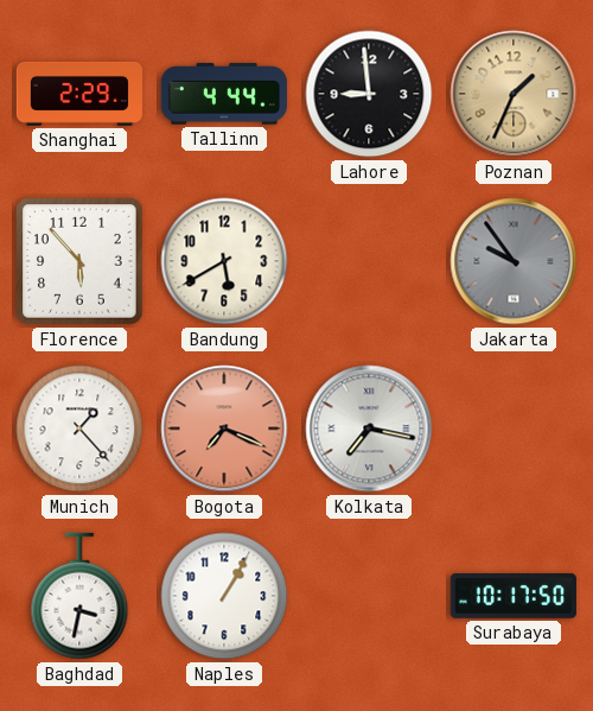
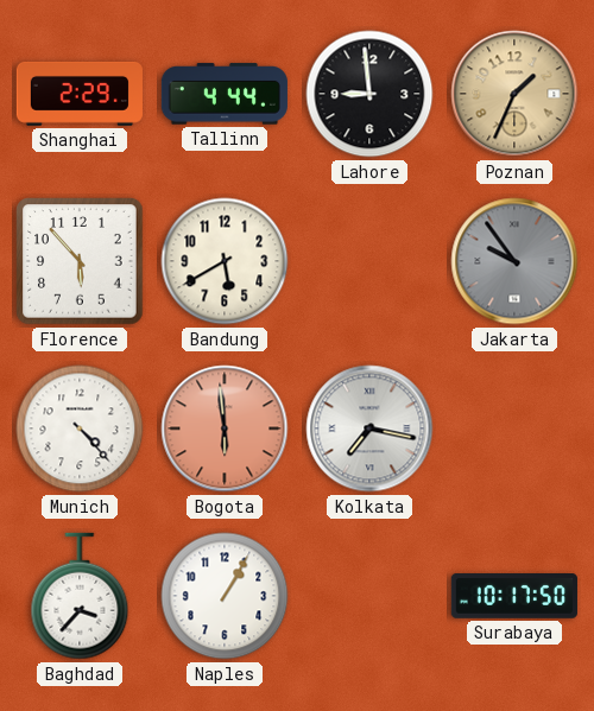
Munich: 1:23 -> 4:23 (80, 428)
Bogota: 7:19 -> 5:59 (225, 428)
Baghdad: 3:32 -> 3:37 (80, 596)
